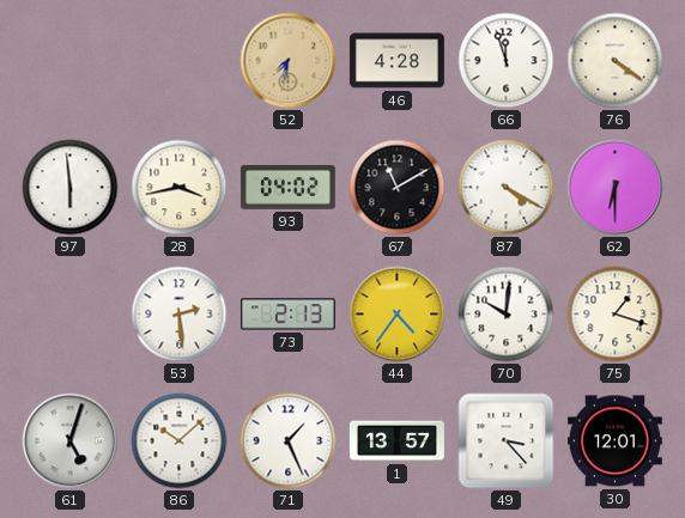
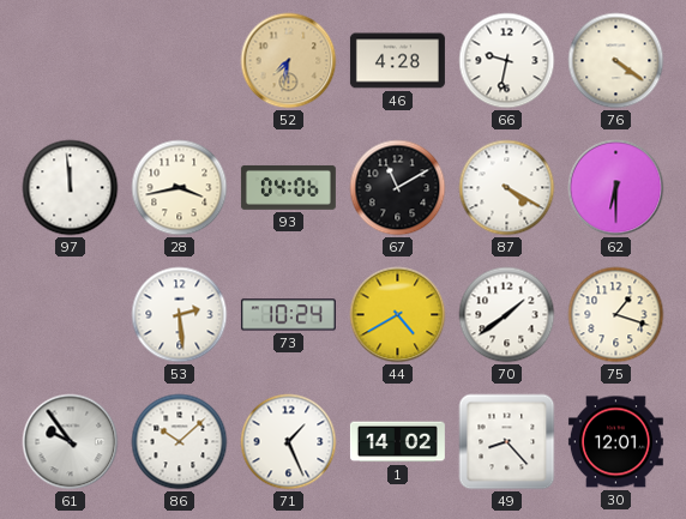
66: 11:57 -> 9:32 (507, 61)
97: 5:59 -> 11:59 (71, 188)
93: 04:02 -> 04:06 (288, 187)
73: 2:13 -> 10:24 (288, 315)
44: 4:36 -> 4:40 (398, 315)
70: 10:01 -> 1:39 (507, 315)
61: 5:03 -> 9:54 (71, 442)
1: 13:57 -> 14:02 (397, 442)
49: 3:23 -> 8:23 (507, 442)
